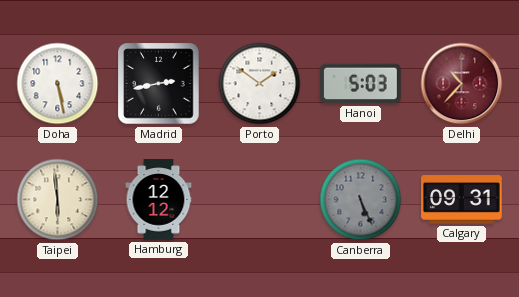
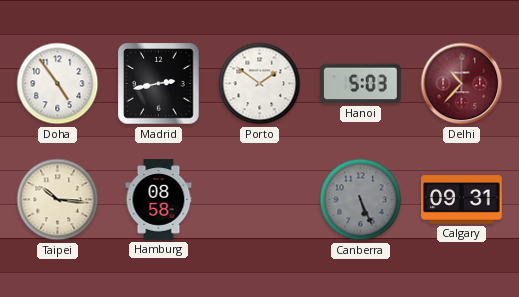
Doha: 5:28 -> 4:54 (58, 84)
Taipei: 5:59 -> 10:16 (58, 200)
Hamburg: 12:12 -> 08:58 (159, 200)
